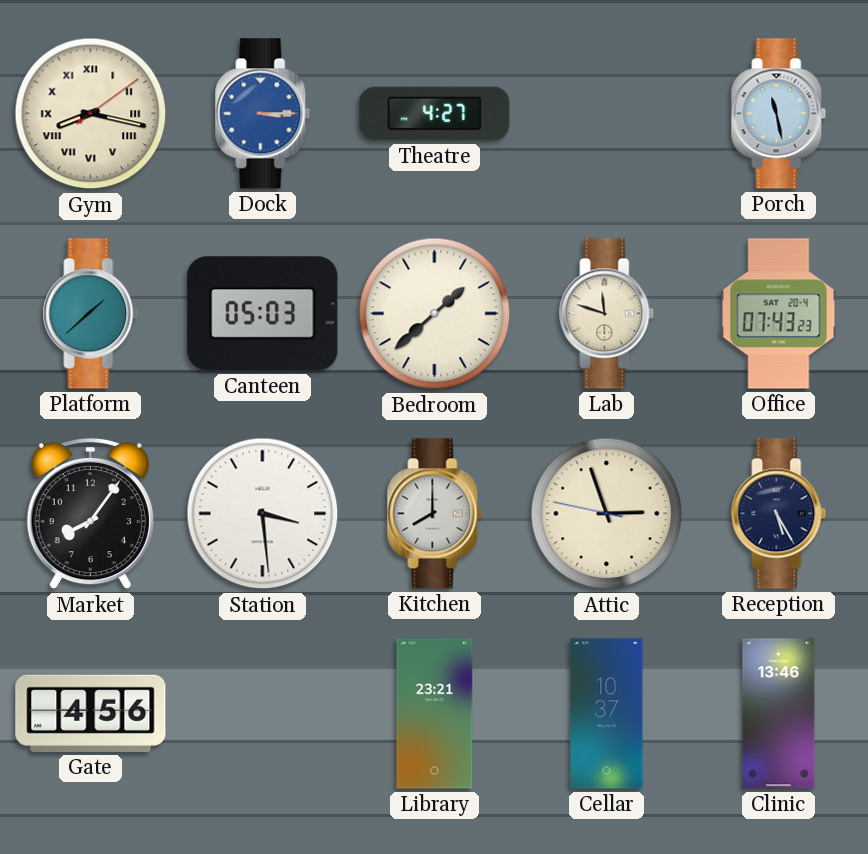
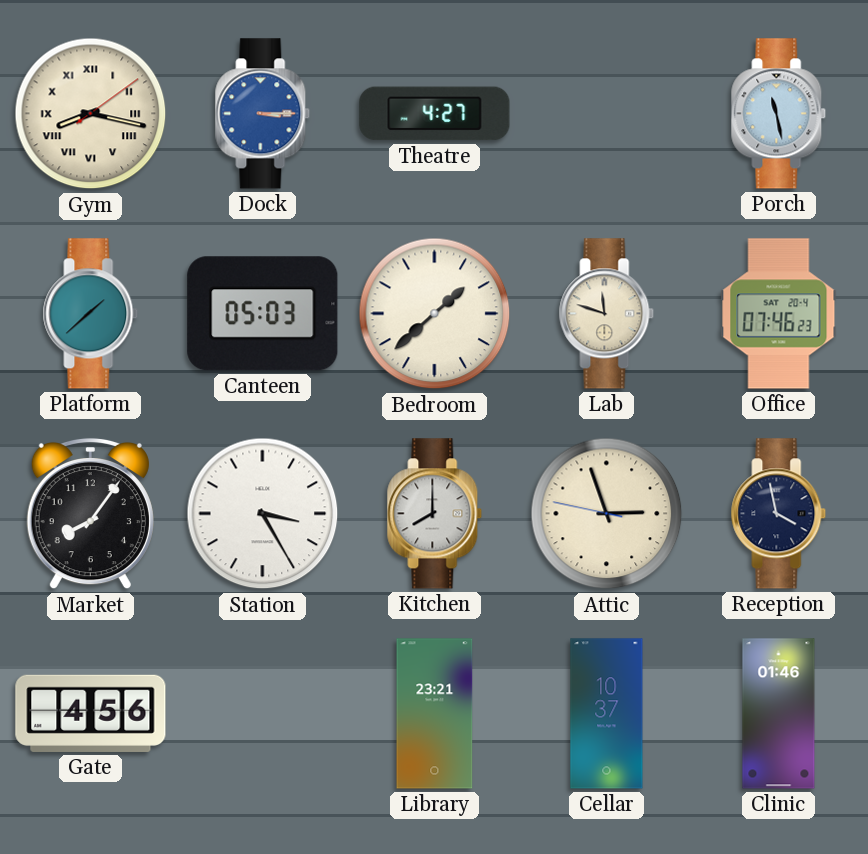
Office: 07:43 -> 07:46 (779, 314)
Station: 3:29 -> 3:25 (263, 514)
Reception: 5:25 -> 3:58 (779, 514)
Clinic: 13:46 -> 01:46 (779, 714)
